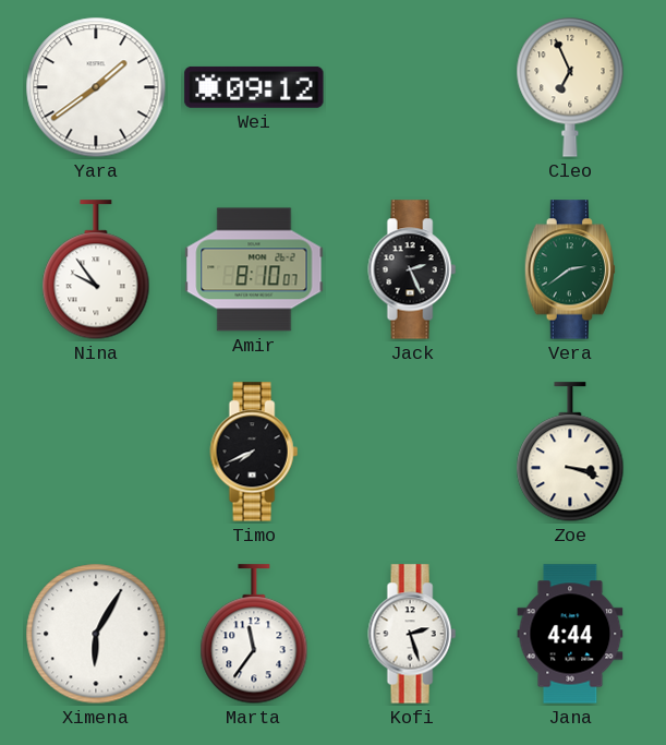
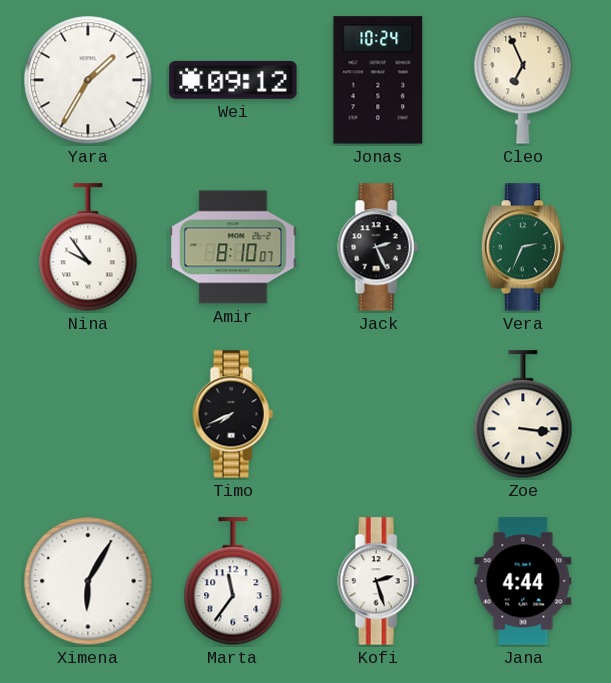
Yara: 1:39 -> 1:35 (88, 80)
Jonas: none -> 10:24 (378, 80)
Vera: 2:39 -> 2:34 (523, 247)
Zoe: 3:18 -> 3:16 (523, 415)
